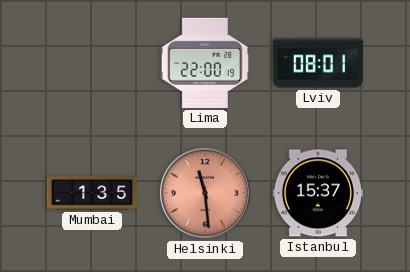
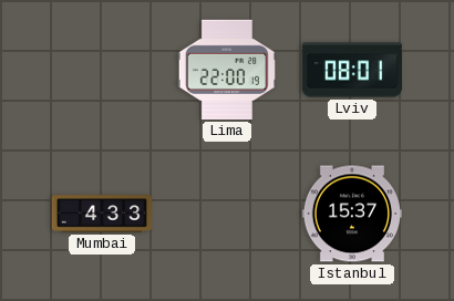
Mumbai: 1:35 -> 4:33 (101, 214)
Helsinki: 11:29 -> none (206, 194)
